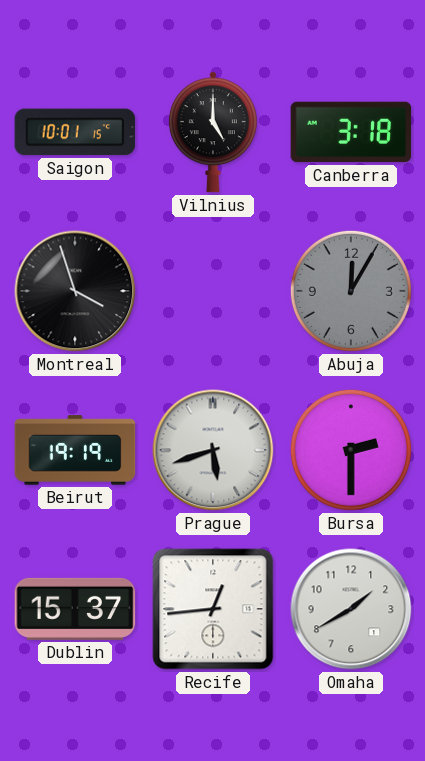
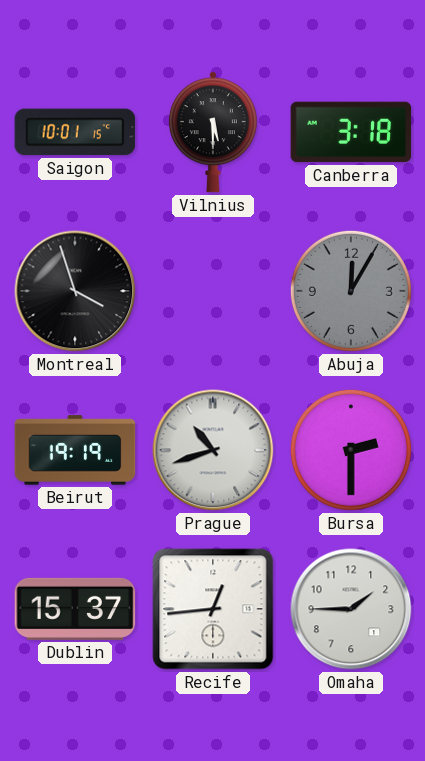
Vilnius: 5:00 -> 5:30 (213, 132)
Prague: 5:42 -> 10:42 (213, 450)
Omaha: 1:40 -> 1:45 (351, 609)
